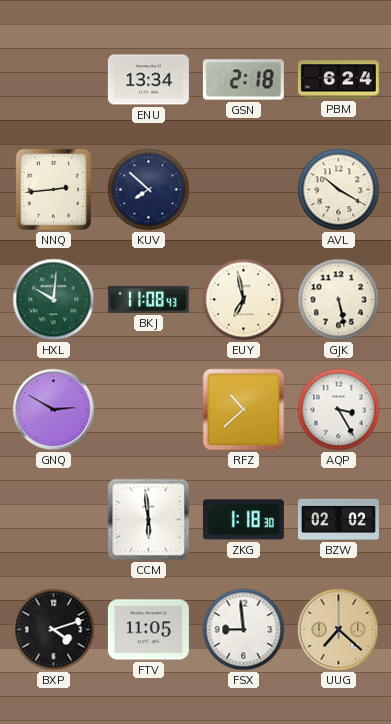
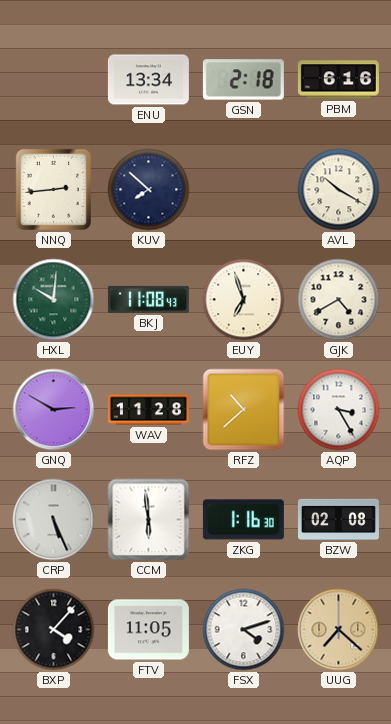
PBM: 6:24 -> 6:16 (338, 80)
EUY: 6:58 -> 6:57 (244, 300)
GJK: 5:28 -> 4:40 (339, 300)
WAV: none -> 11:28 (148, 410)
CRP: none -> 5:26 (54, 520)
ZKG: 1:18 -> 1:16 (243, 520)
BZW: 02:02 -> 02:08 (338, 519)
BXP: 4:12 -> 4:07 (54, 630)
FSX: 8:59 -> 4:12 (244, 630)
